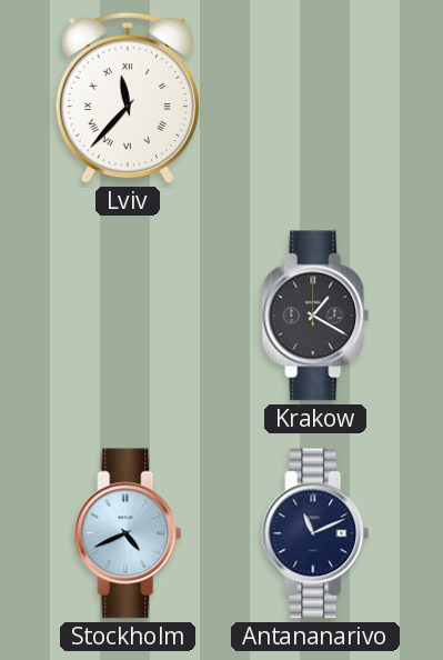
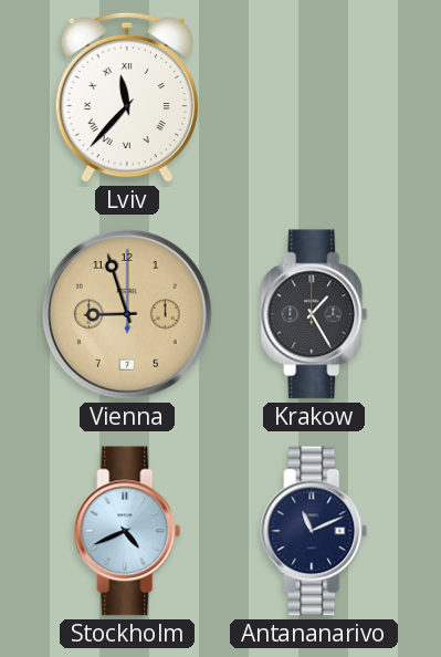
Vienna: none -> 8:57 (128, 315)
Krakow: 1:20 -> 1:25 (314, 314)
